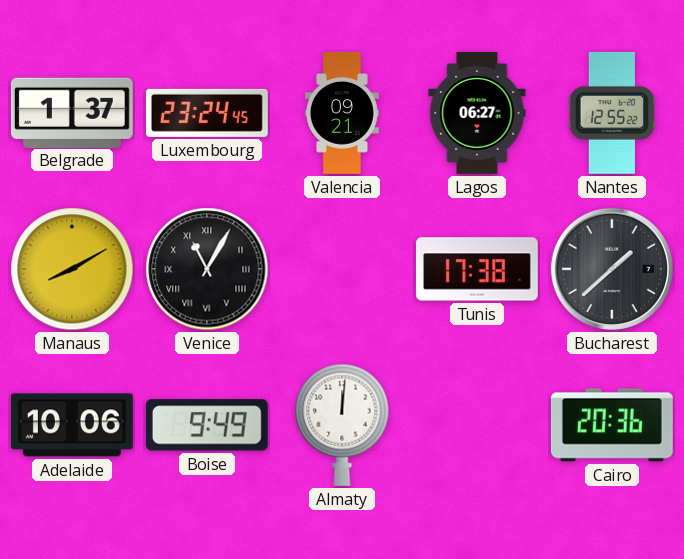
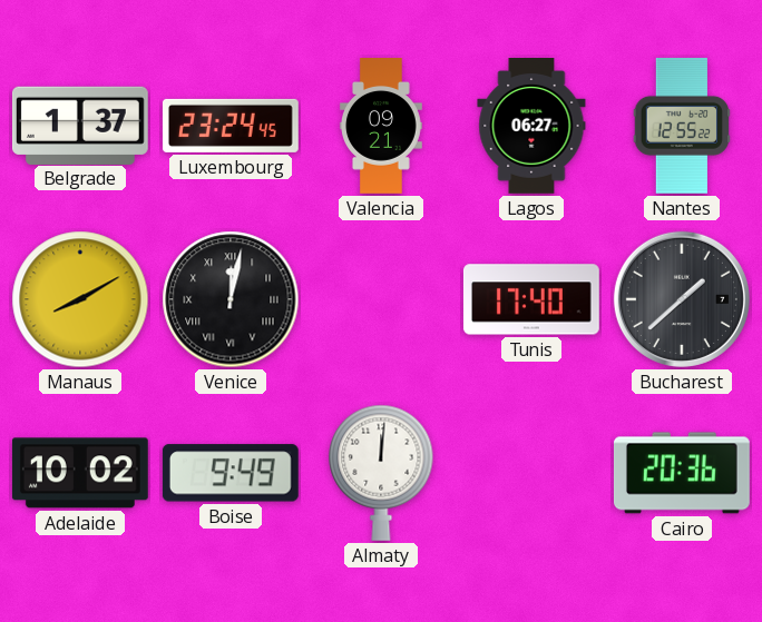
Venice: 11:05 -> 12:02 (231, 299)
Tunis: 17:38 -> 17:40 (531, 299)
Adelaide: 10:06 -> 10:02 (80, 473)
